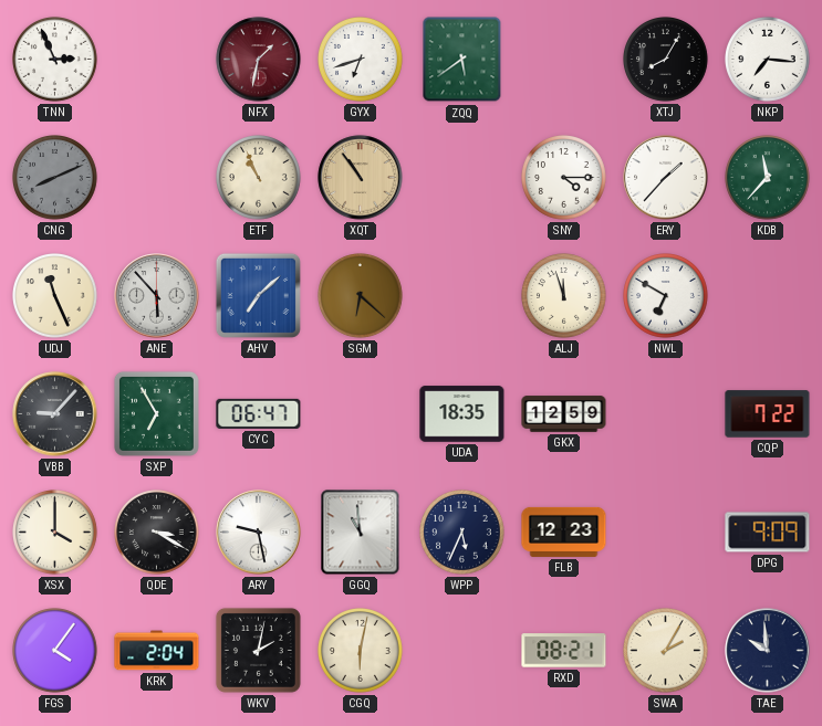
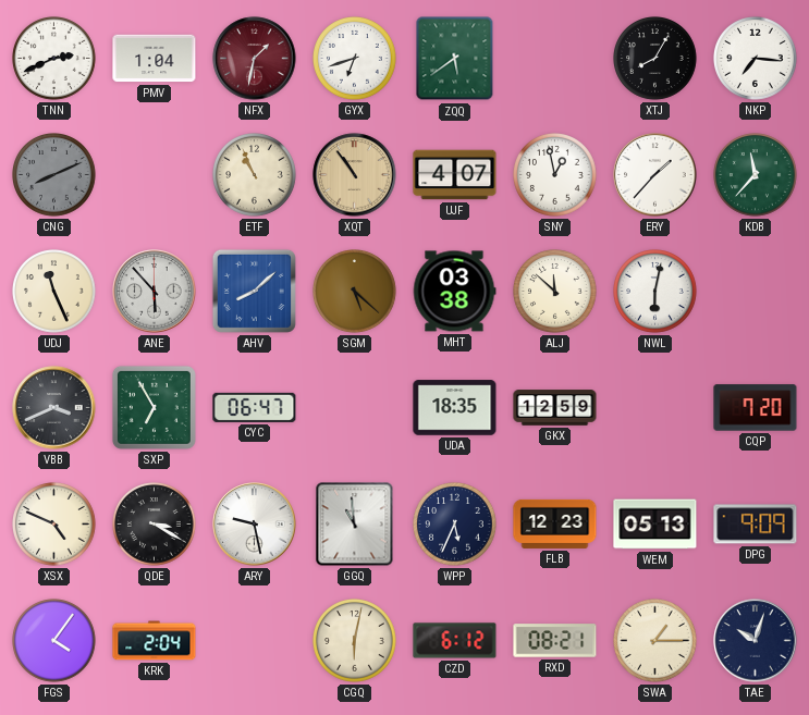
TNN: 2:56 -> 2:41 (54, 59)
PMV: none -> 1:04 (155, 59)
UJF: none -> 4:07 (455, 175)
SNY: 4:15 -> 12:58 (555, 175)
AHV: 7:08 -> 8:08 (254, 291)
SGM: 6:22 -> 5:22 (355, 292)
MHT: none -> 03:38 (454, 292)
ALJ: 11:57 -> 11:52 (555, 292)
NWL: 6:50 -> 6:02 (655, 292)
VBB: 9:07 -> 3:41 (54, 408)
CQP: 7:22 -> 7:20 (756, 408)
XSX: 4:00 -> 4:49 (54, 525)
WEM: none -> 05:13 (655, 525)
WKV: 2:02 -> none (258, 650)
CZD: none -> 6:12 (455, 641)
SWA: 2:05 -> 1:15 (655, 641)
TAE: 9:59 -> 10:03 (756, 641)
